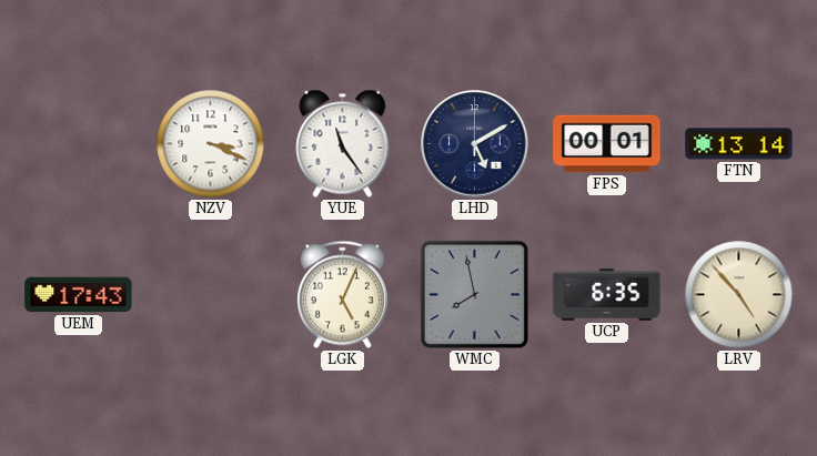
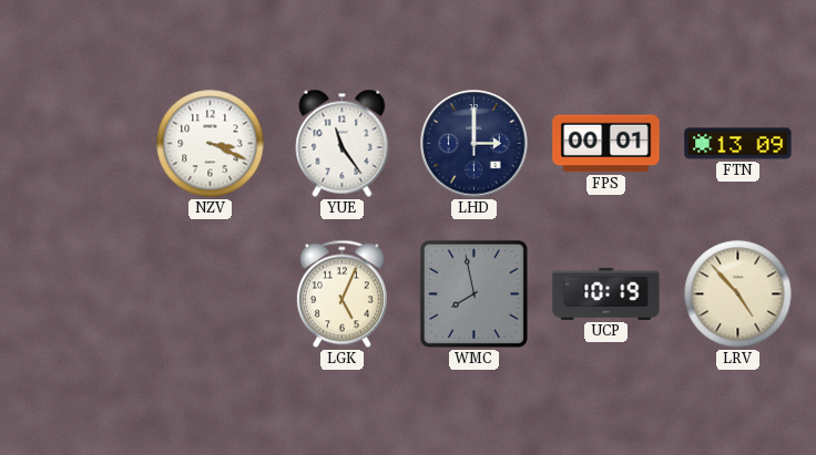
LHD: 5:10 -> 3:00 (475, 144)
FTN: 13:14 -> 13:09 (738, 144)
UEM: 17:43 -> none (79, 295)
UCP: 6:35 -> 10:19 (606, 293)
